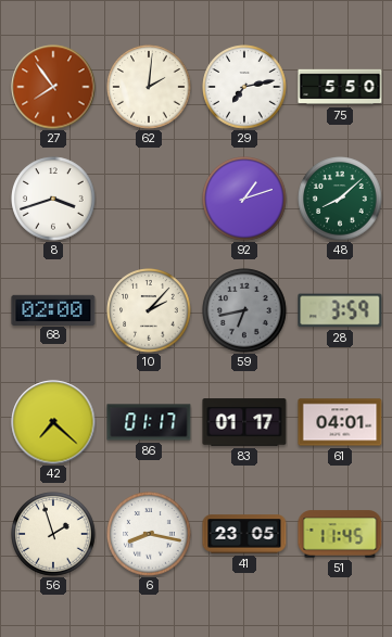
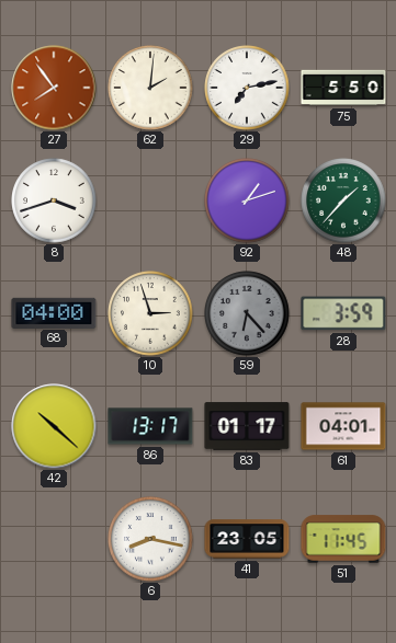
48: 8:08 -> 1:37 (343, 200)
68: 02:00 -> 04:00 (54, 312)
10: 2:07 -> 2:57 (150, 313)
59: 6:43 -> 6:23 (247, 313)
42: 7:22 -> 10:22 (54, 426)
86: 01:17 -> 13:17 (150, 426)
56: 1:57 -> none (53, 534)
